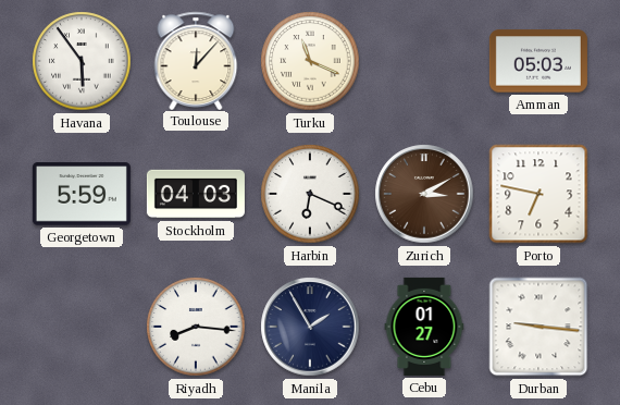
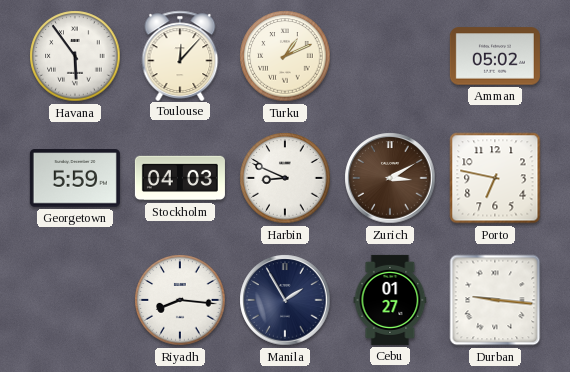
Turku: 11:19 -> 1:11 (285, 56)
Amman: 05:03 -> 05:02 (495, 56)
Harbin: 6:19 -> 8:49 (285, 178)
